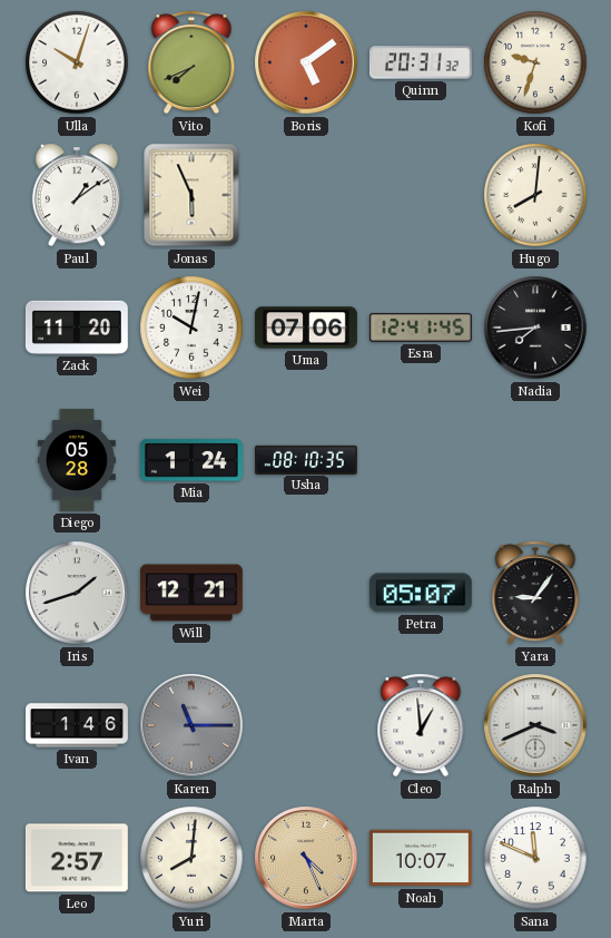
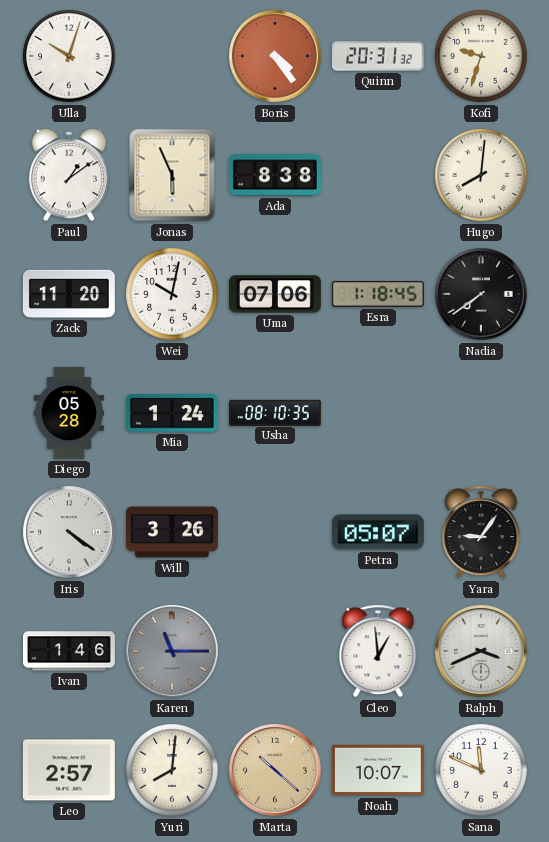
Vito: 7:41 -> none (191, 62)
Boris: 5:09 -> 4:24 (275, 56)
Ada: none -> 8:38 (275, 175)
Esra: 12:41 -> 1:18 (378, 295)
Nadia: 7:44 -> 7:39 (481, 294)
Iris: 1:42 -> 4:21 (69, 532)
Will: 12:21 -> 3:26 (172, 532)
Marta: 4:26 -> 10:22 (275, 770)
